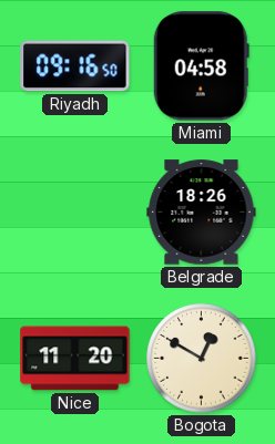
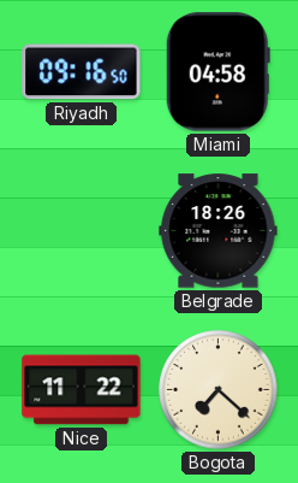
Nice: 11:20 -> 11:22 (82, 390)
Bogota: 12:50 -> 7:22 (219, 390)
